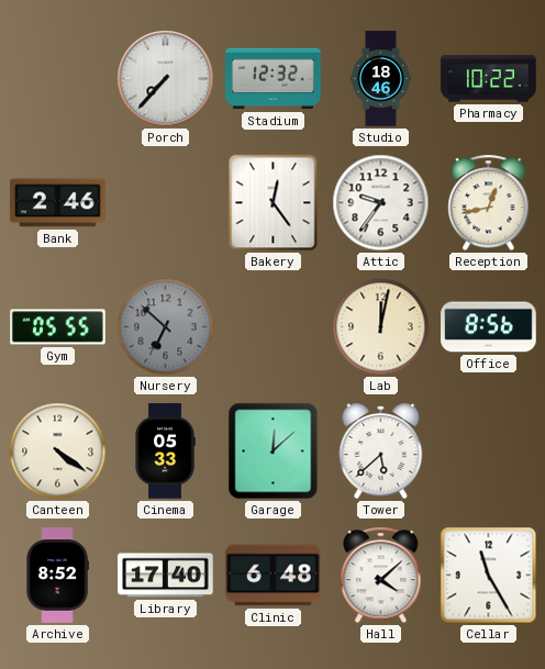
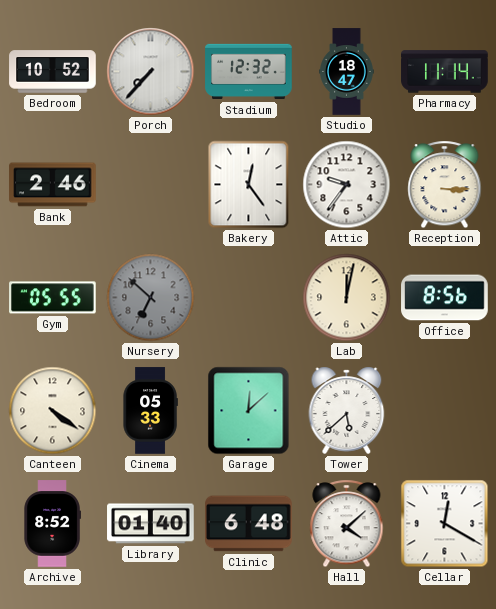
Bedroom: none -> 10:52 (53, 72)
Studio: 18:46 -> 18:47 (347, 72)
Pharmacy: 10:22 -> 11:14 (445, 72)
Reception: 12:43 -> 3:15 (445, 185)
Library: 17:40 -> 01:40 (151, 524)
Cellar: 11:25 -> 12:20 (445, 524)
